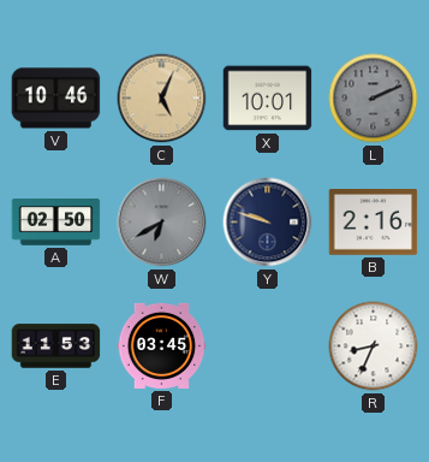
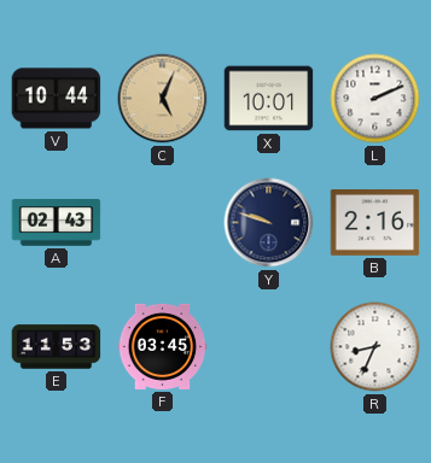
V: 10:46 -> 10:44 (57, 99)
L dial: grey -> white (375, 99)
A: 02:50 -> 02:43 (57, 223)
W: 6:40 -> none (162, 223)
